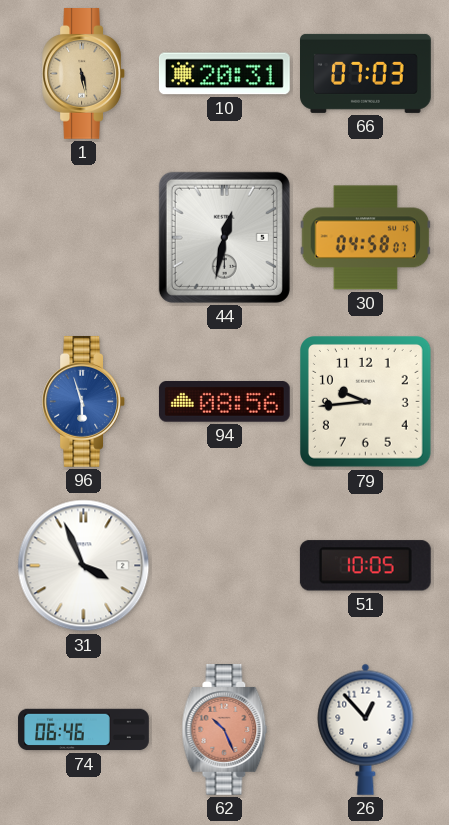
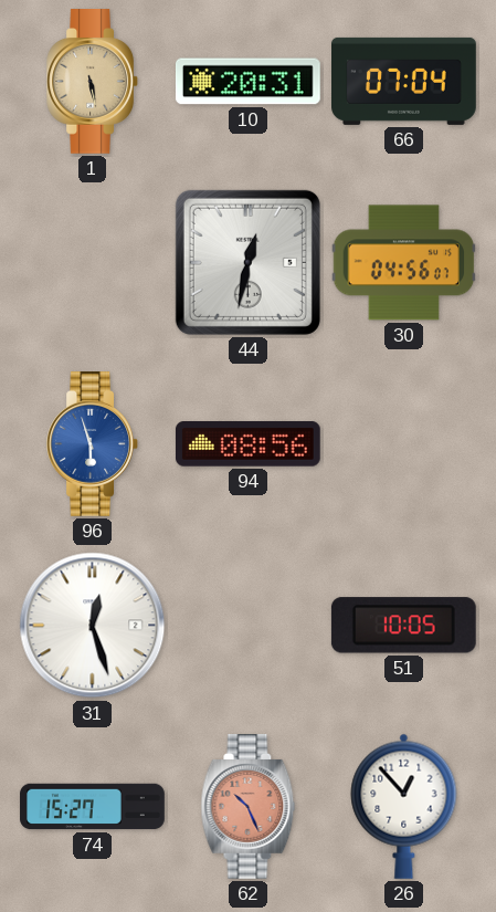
66: 07:03 -> 07:04 (404, 81)
30: 04:58 -> 04:56 (404, 263)
79: 9:44 -> none (366, 402)
31: 3:56 -> 12:27 (93, 626)
74: 06:46 -> 15:27 (93, 807)
